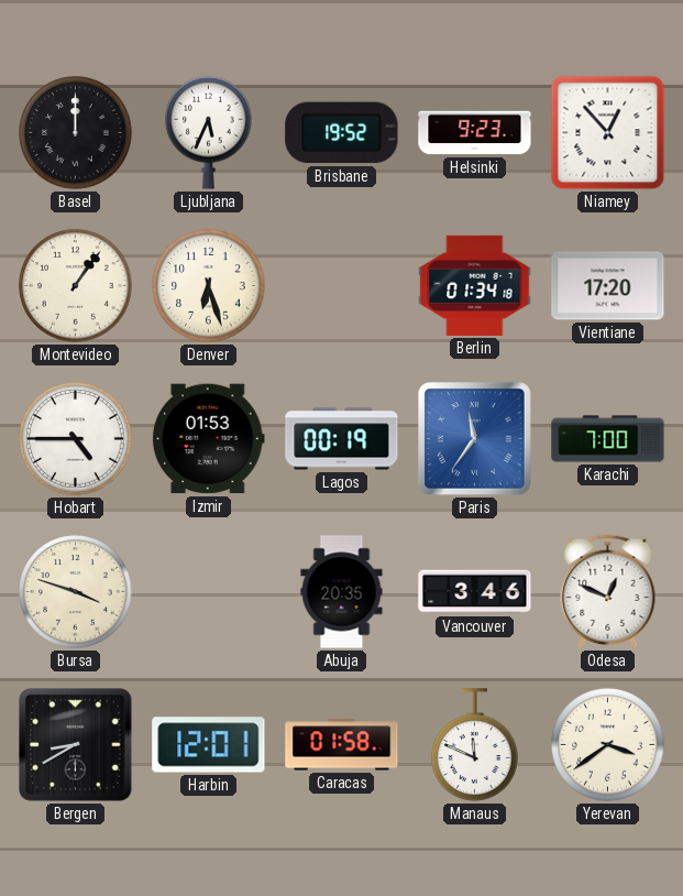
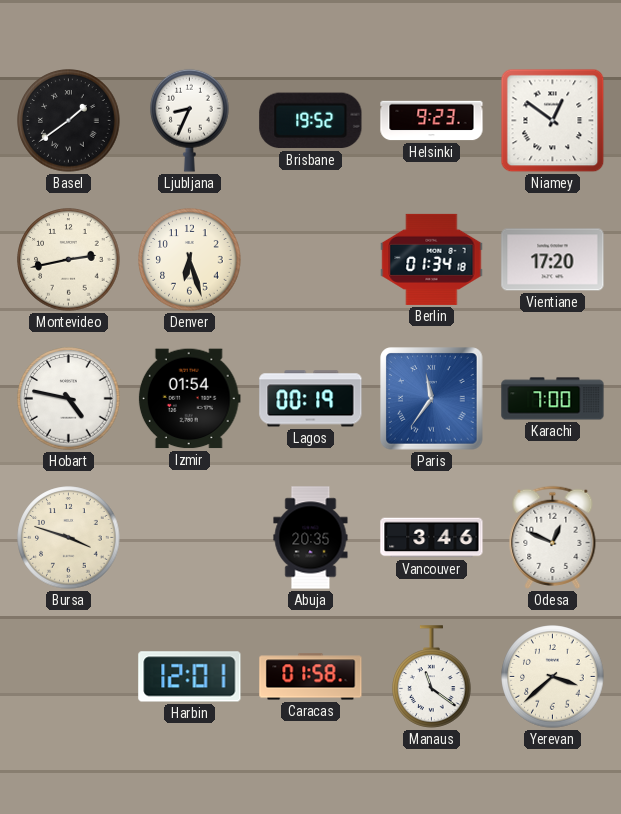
Basel: 12:00 -> 1:39 (69, 121)
Ljubljana: 5:34 -> 8:34 (190, 120)
Niamey: 12:53 -> 12:51 (553, 121)
Montevideo: 1:06 -> 2:43 (69, 260)
Hobart: 4:45 -> 4:47 (69, 399)
Izmir: 01:53 -> 01:54 (189, 399)
Bergen: 8:40 -> none (76, 745)
Manaus: 11:49 -> 11:21 (432, 677)
Yerevan: 3:39 -> 3:38 (553, 677)
